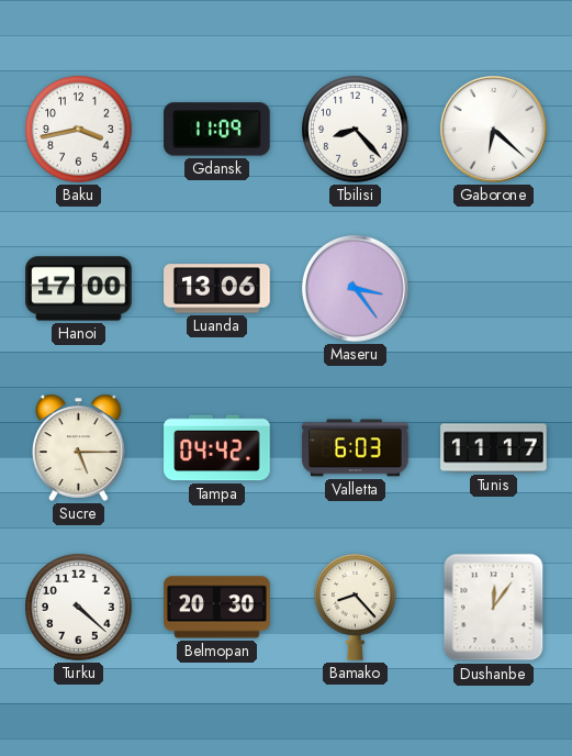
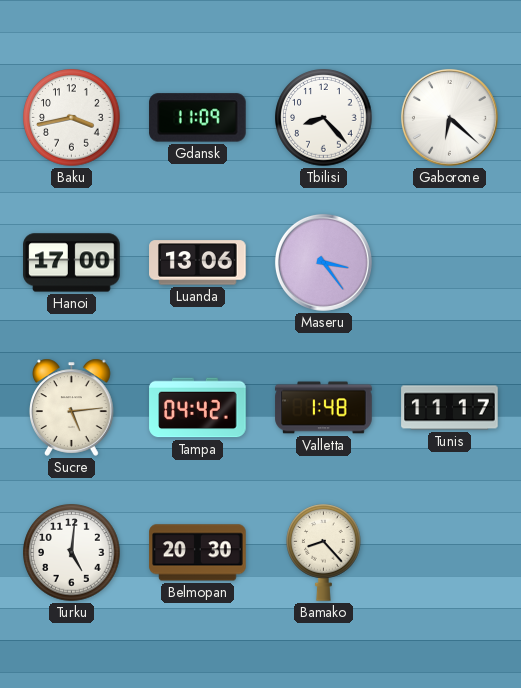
Sucre: 5:15 -> 5:14 (72, 407)
Valletta: 6:03 -> 1:48 (324, 408)
Turku: 4:22 -> 5:01 (72, 553)
Dushanbe: 12:06 -> none (494, 608)
